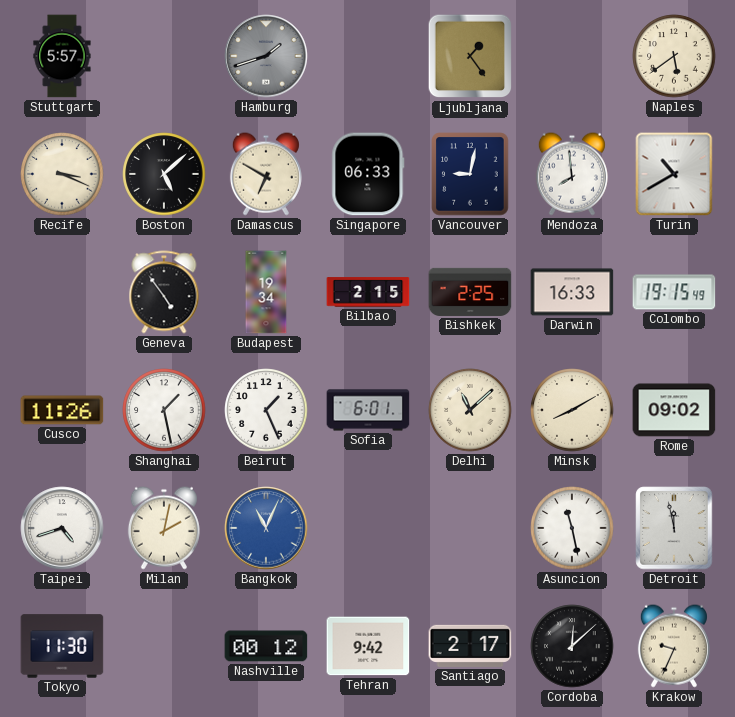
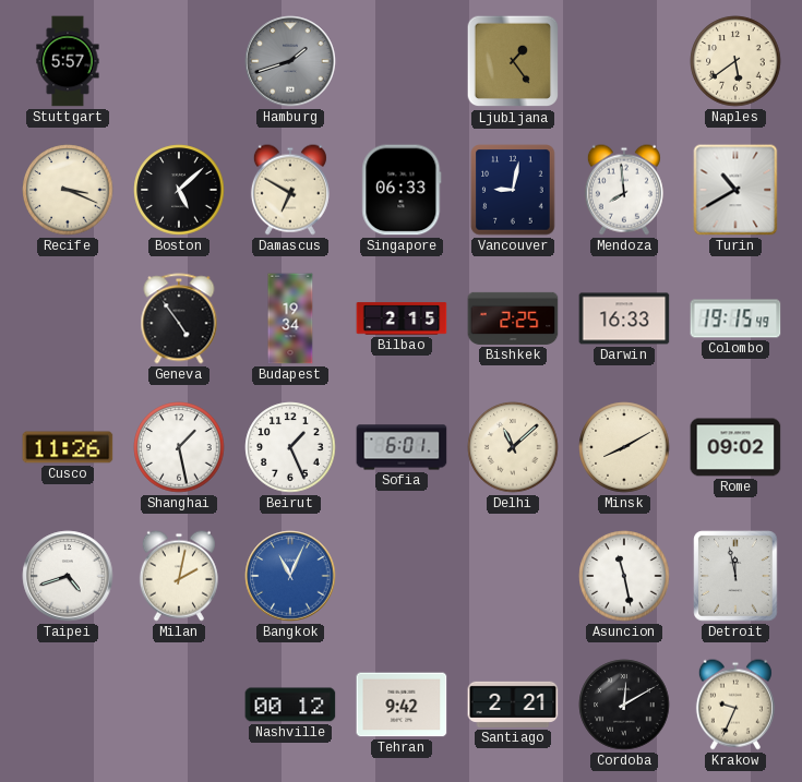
Tokyo: 11:30 -> none (62, 646)
Santiago: 2:17 -> 2:21 (513, 705)
Cordoba: 12:08 -> 12:10 (624, 705)
